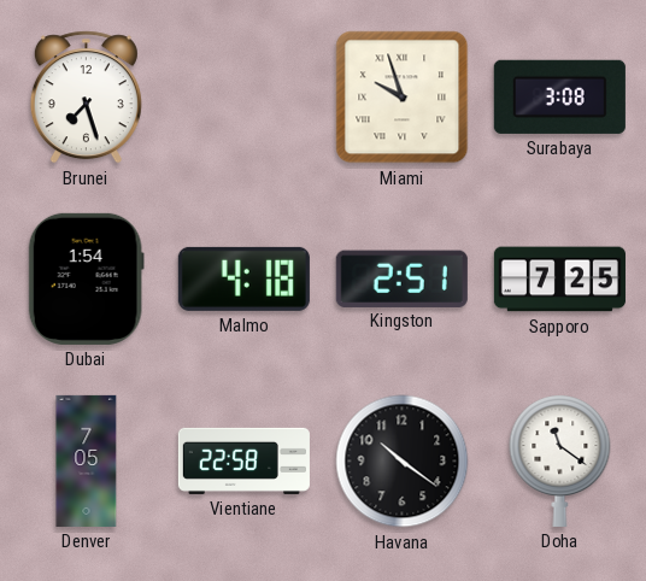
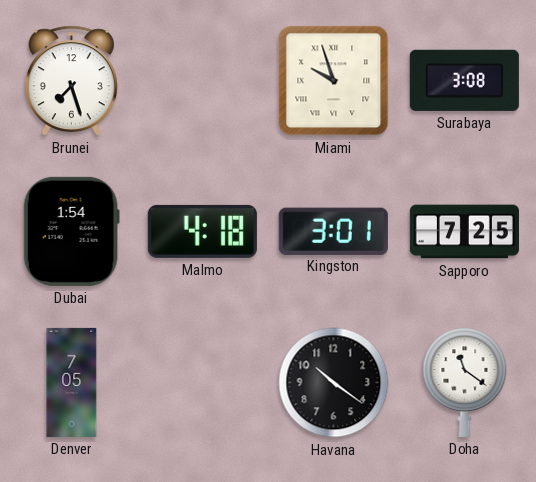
Kingston: 2:51 -> 3:01 (333, 231)
Vientiane: 22:58 -> none (243, 460)
